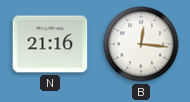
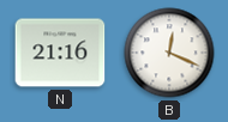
B: 12:16 -> 12:19 (169, 53)
